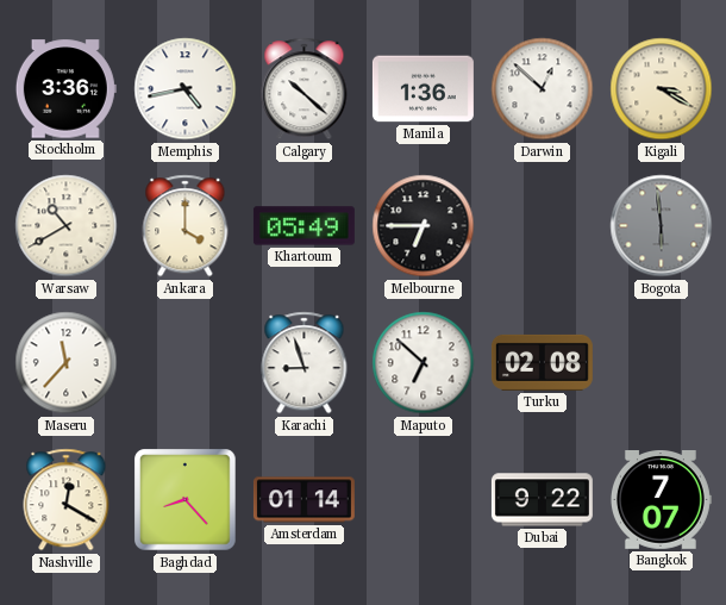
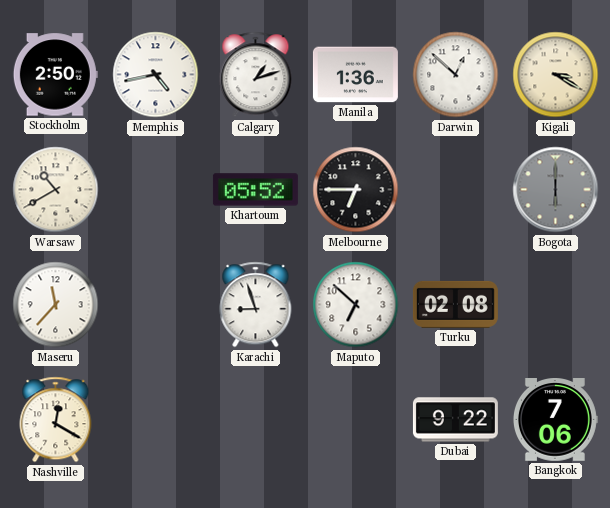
Stockholm: 3:36 -> 2:50 (55, 75)
Calgary: 10:22 -> 1:12 (256, 75)
Ankara: 4:00 -> none (186, 226)
Khartoum: 05:49 -> 05:52 (255, 190)
Bogota: 5:59 -> 6:00 (556, 190)
Baghdad: 8:23 -> none (186, 500)
Amsterdam: 01:14 -> none (303, 500)
Bangkok: 7:07 -> 7:06 (555, 420)
